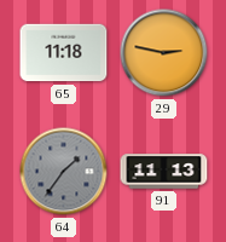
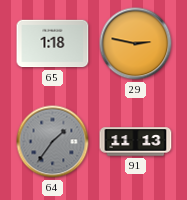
65: 11:18 -> 1:18 (53, 44)
